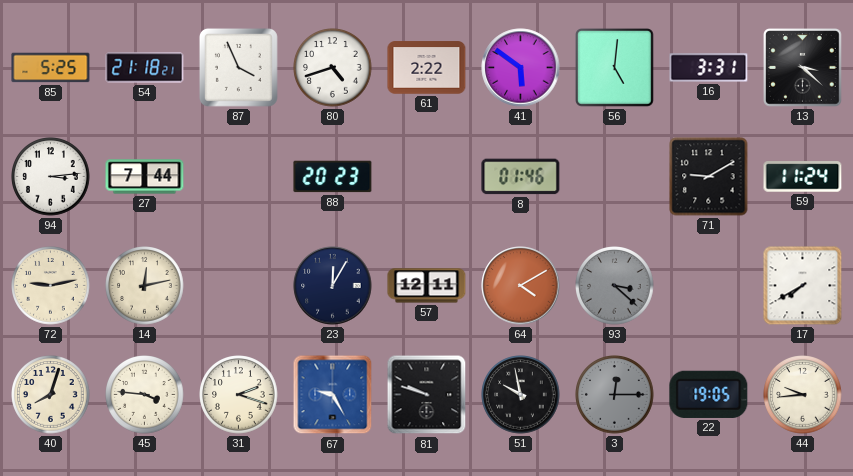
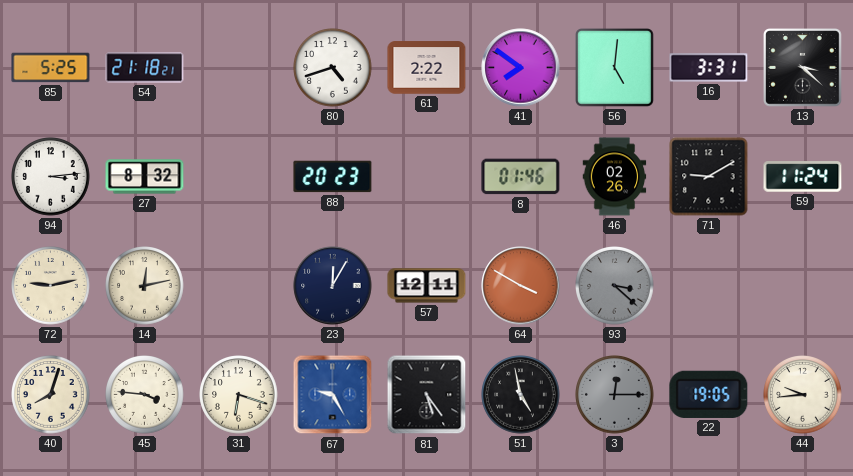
87: 3:56 -> none (238, 67)
41: 5:51 -> 7:51 (521, 68)
27: 7:44 -> 8:32 (145, 177)
46: none -> 02:26 (615, 177)
64: 4:10 -> 3:50 (521, 286)
17: 7:40 -> none (803, 286)
31: 2:18 -> 6:18 (239, 395)
81: 9:48 -> 5:24 (427, 395)
51: 9:58 -> 4:58 (521, 395)
